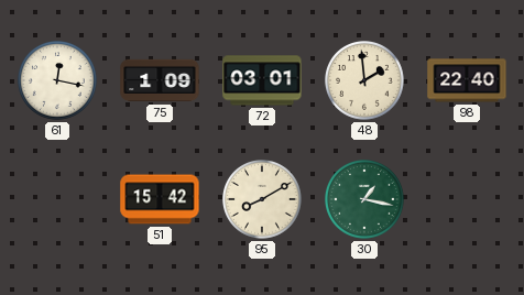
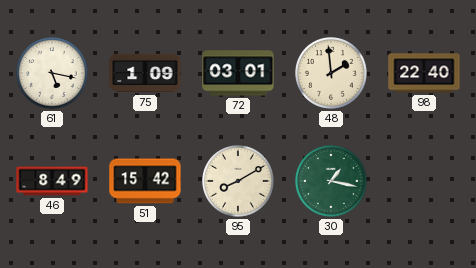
61: 12:17 -> 5:17 (53, 74)
46: none -> 8:49 (52, 181)
